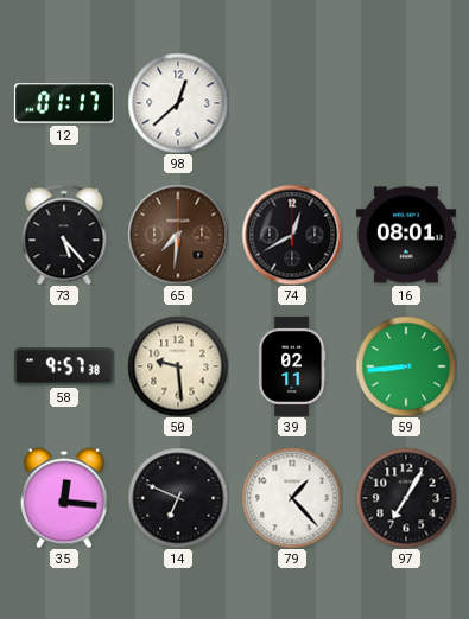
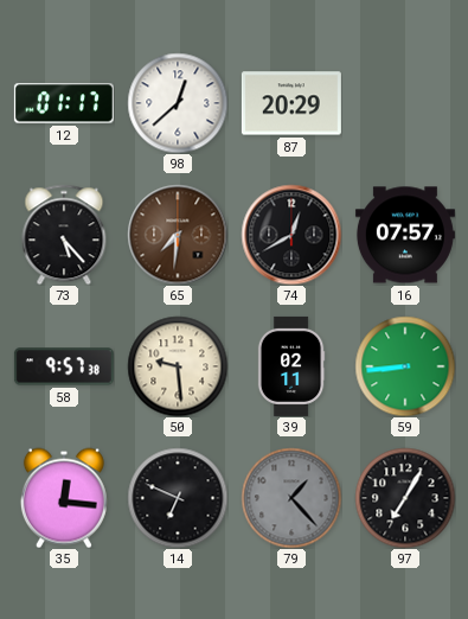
87: none -> 20:29 (291, 103)
16: 08:01 -> 07:57 (405, 235)
79 dial: white -> grey (291, 498)
